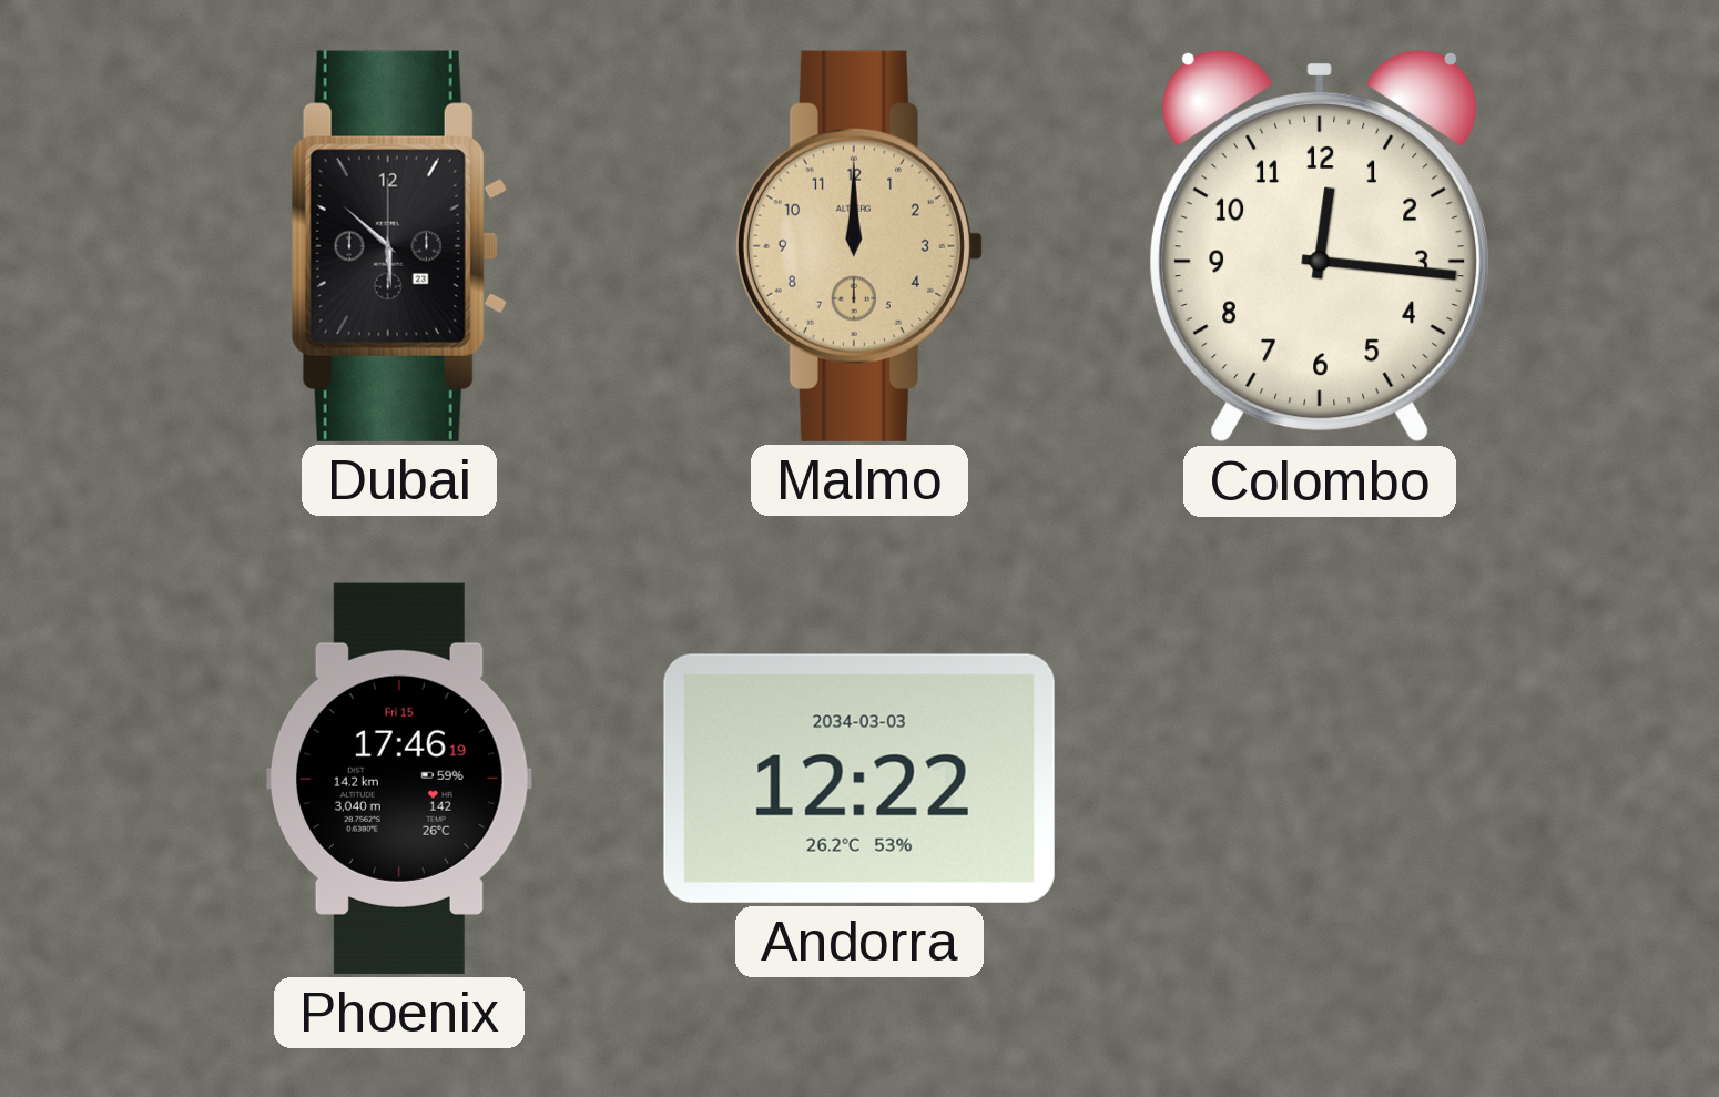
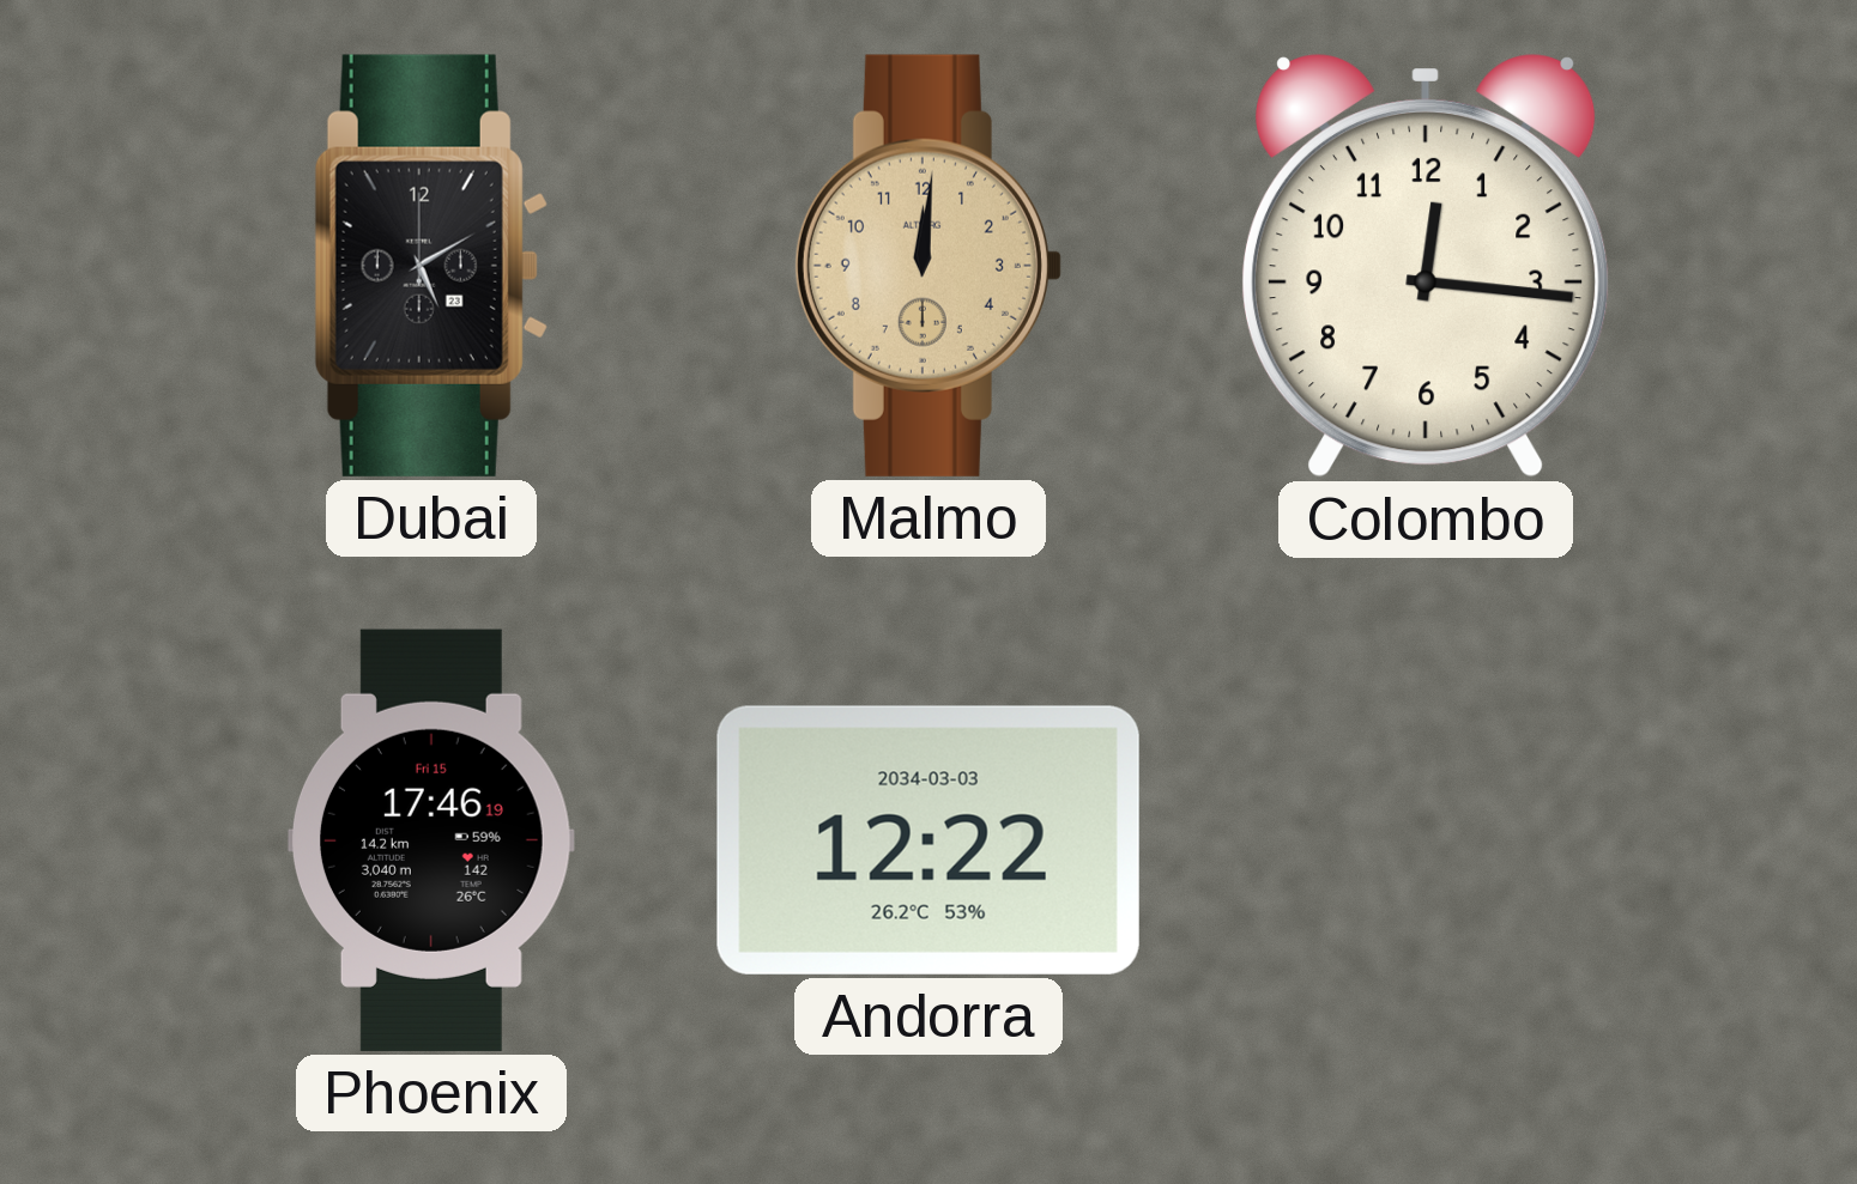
Dubai: 5:52 -> 5:10 (431, 266)
Malmo: 12:00 -> 12:01 (928, 266)
